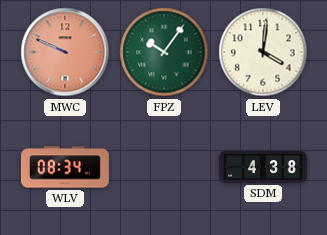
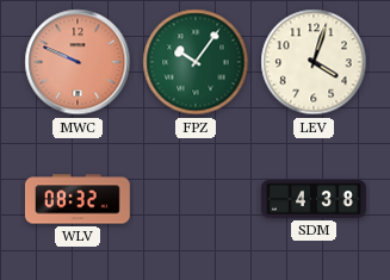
LEV: 4:01 -> 4:03 (314, 62)
WLV: 08:34 -> 08:32 (78, 199)
